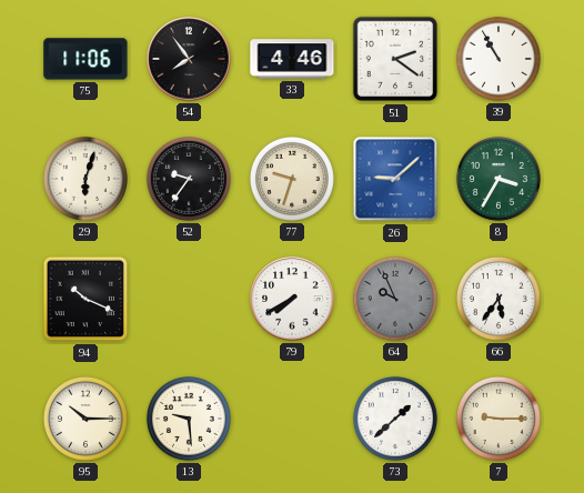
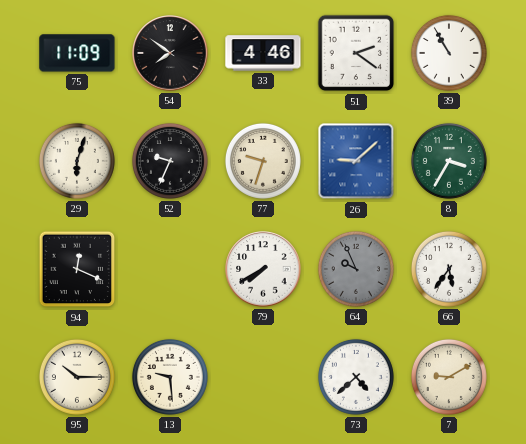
75: 11:06 -> 11:09 (77, 53)
54: 7:54 -> 7:51 (170, 53)
52: 9:36 -> 9:34 (170, 161)
94: 10:19 -> 12:19 (77, 269)
73: 1:38 -> 4:38 (356, 377)
7: 9:15 -> 9:10 (449, 377)
